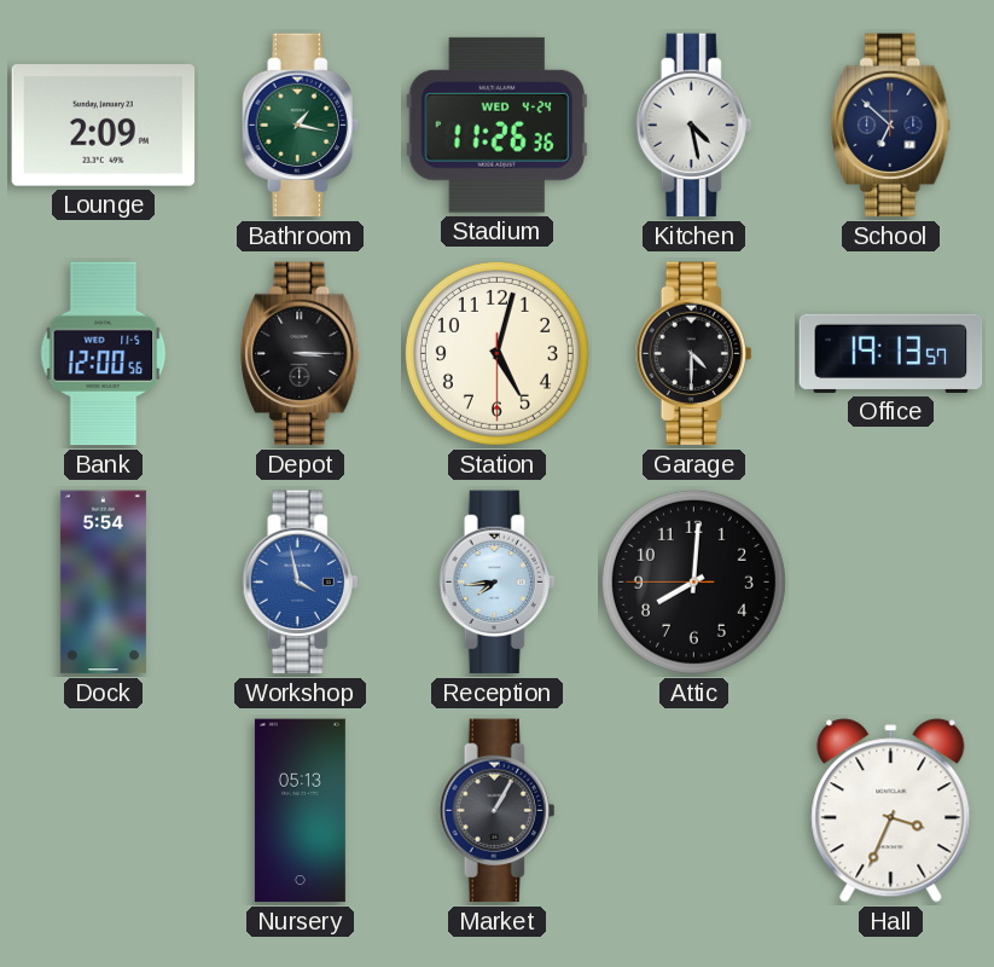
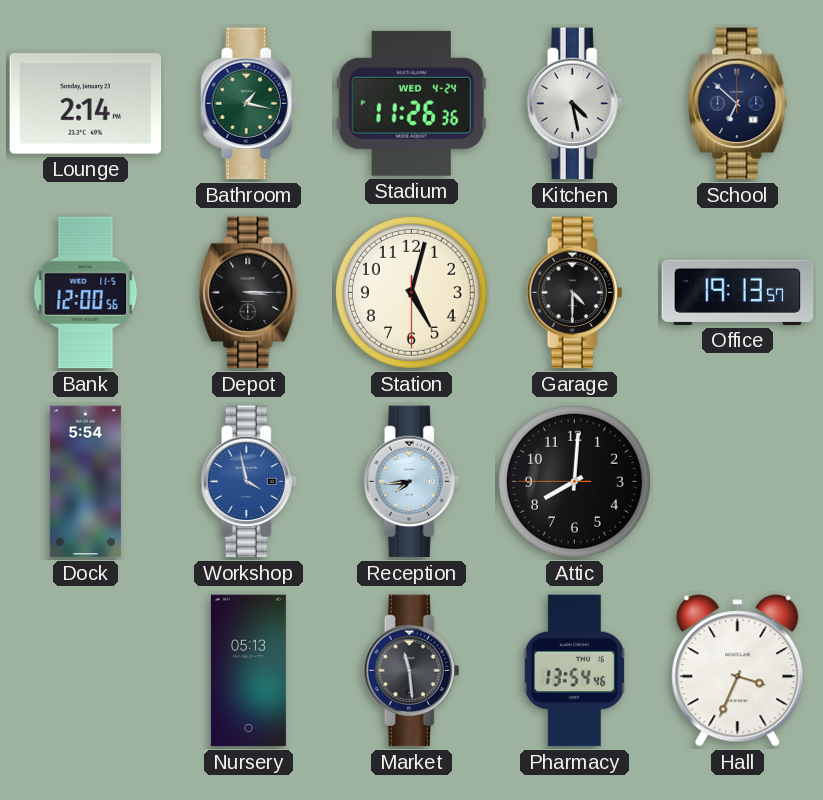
Lounge: 2:09 -> 2:14 (86, 104)
Market: 1:05 -> 11:29 (412, 671)
Pharmacy: none -> 13:54 (574, 671)
